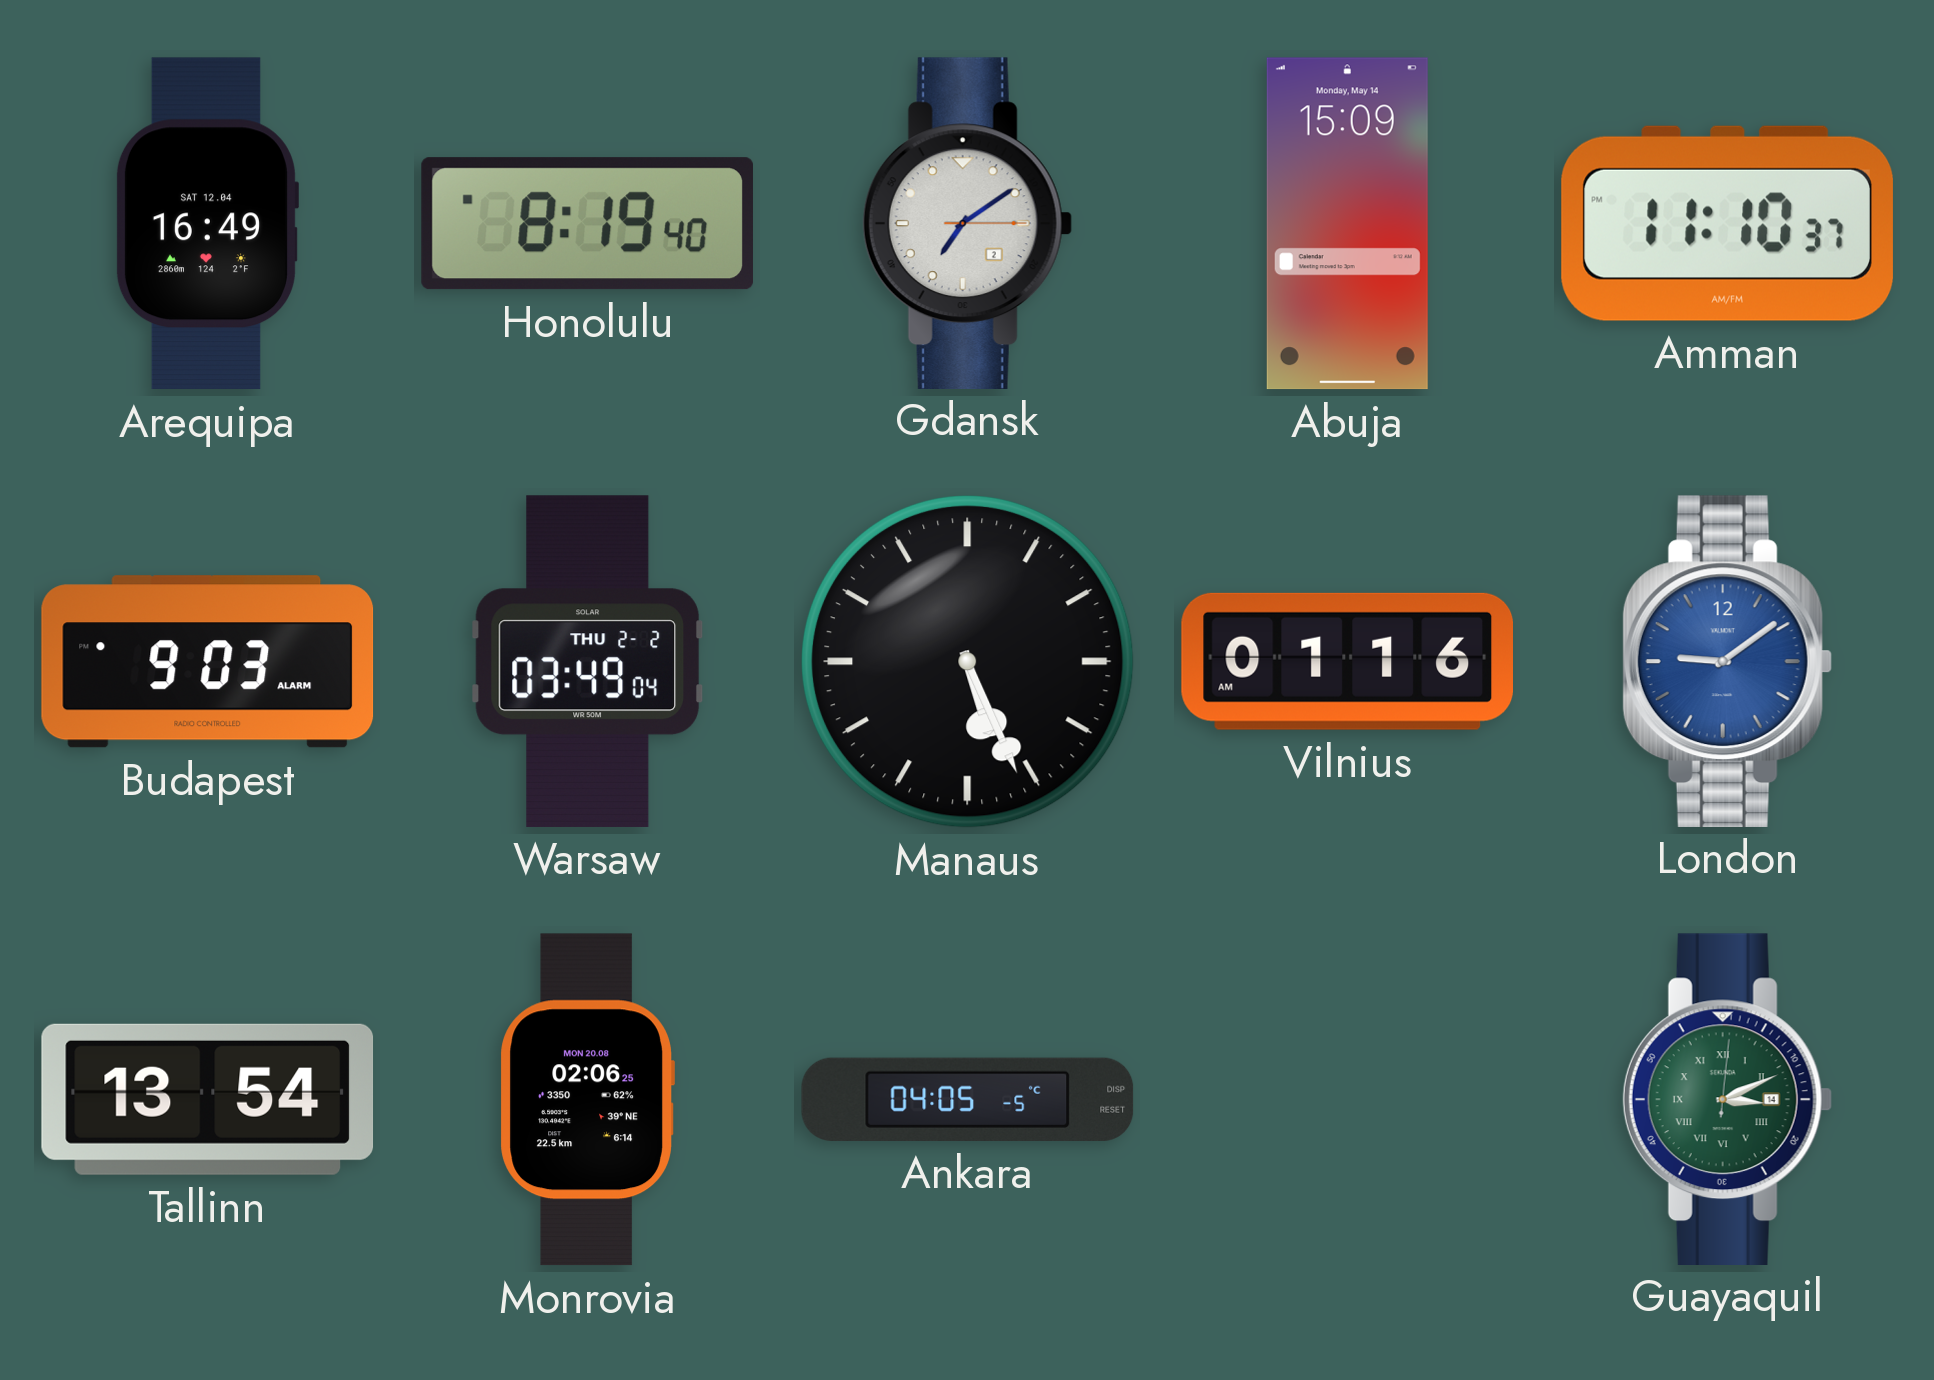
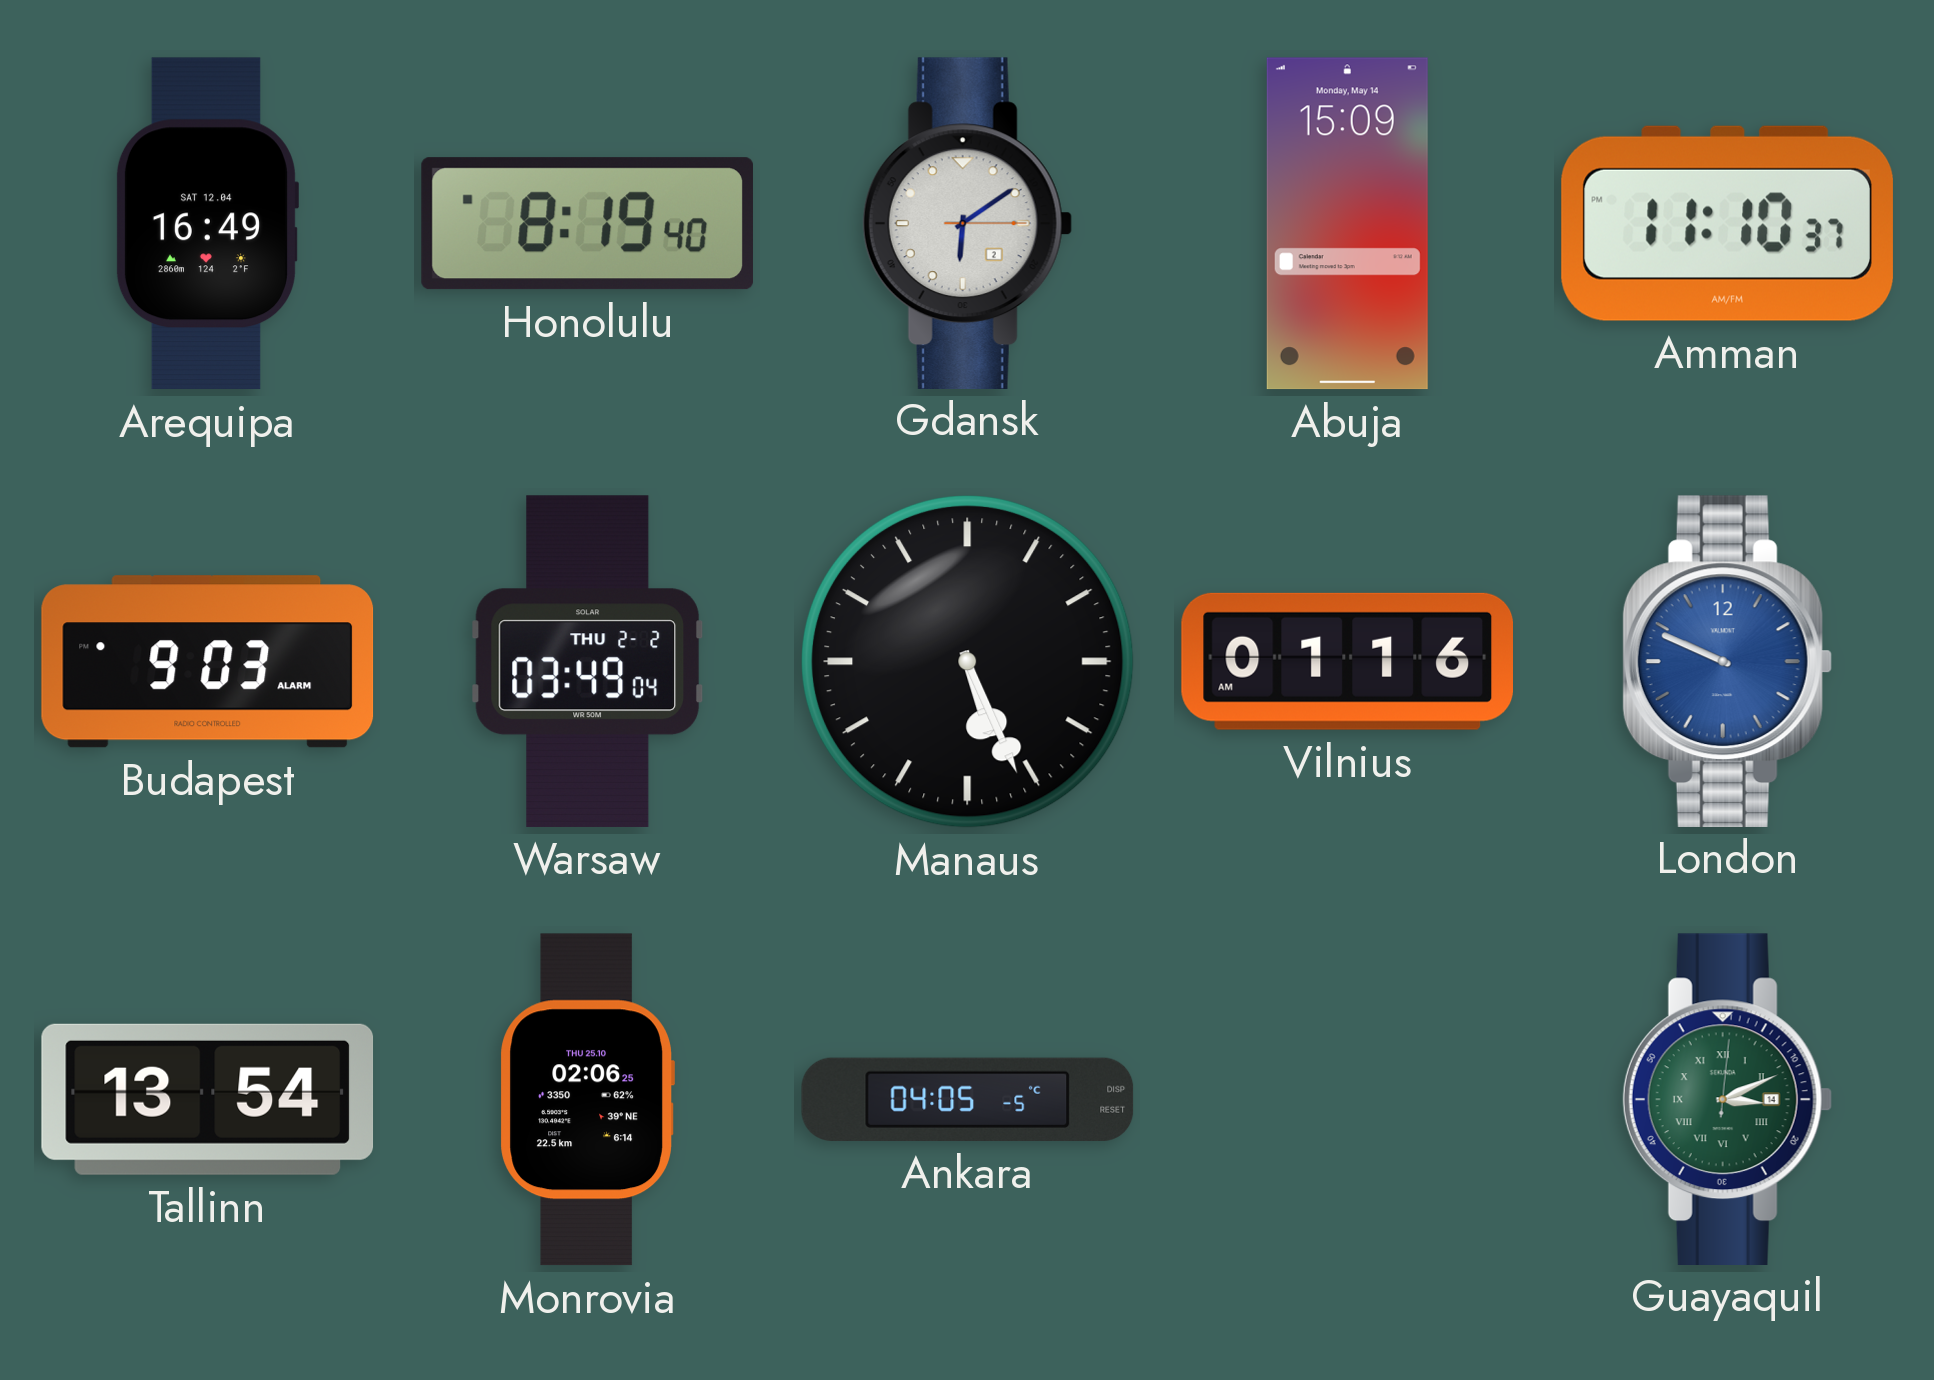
Gdansk: 7:09 -> 6:09 (967, 223)
London: 9:09 -> 9:49 (1727, 661)
Monrovia date: MON 20.08 -> THU 25.10 (587, 1100)
